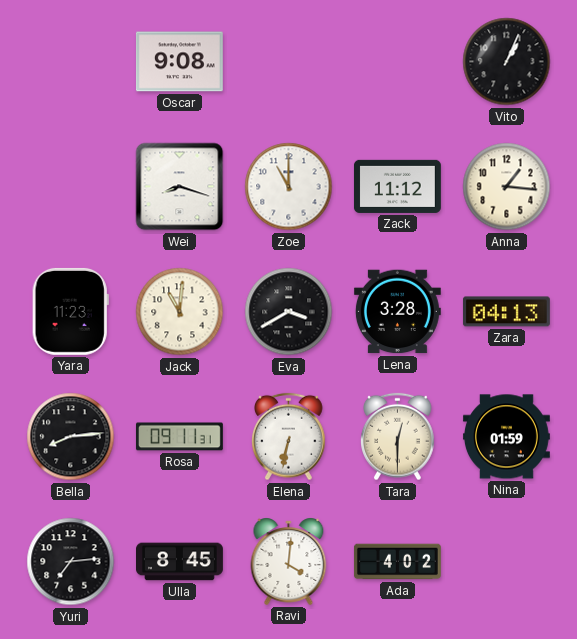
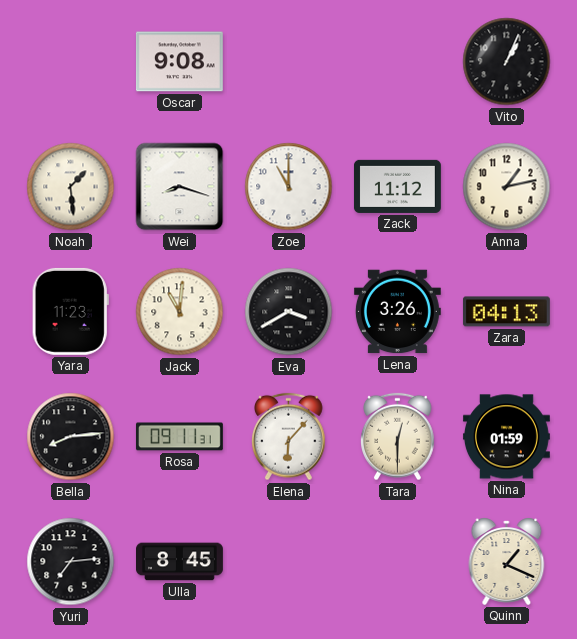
Noah: none -> 1:29 (71, 187)
Anna: 1:16 -> 1:13 (507, 187)
Lena: 3:28 -> 3:26 (397, 312)
Elena: 6:32 -> 6:07 (289, 437)
Ravi: 4:01 -> none (289, 561)
Ada: 4:02 -> none (397, 562)
Quinn: none -> 1:19 (507, 561)
